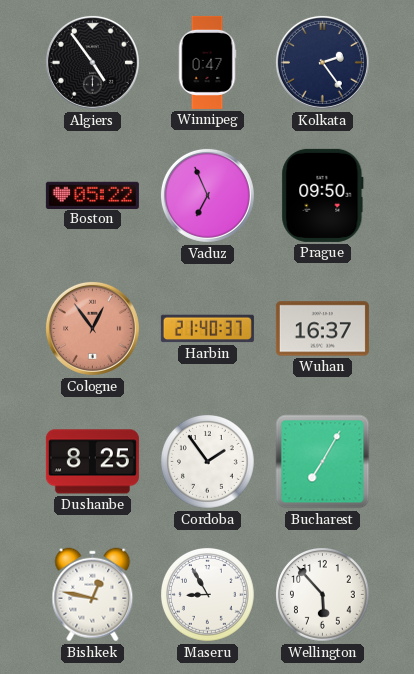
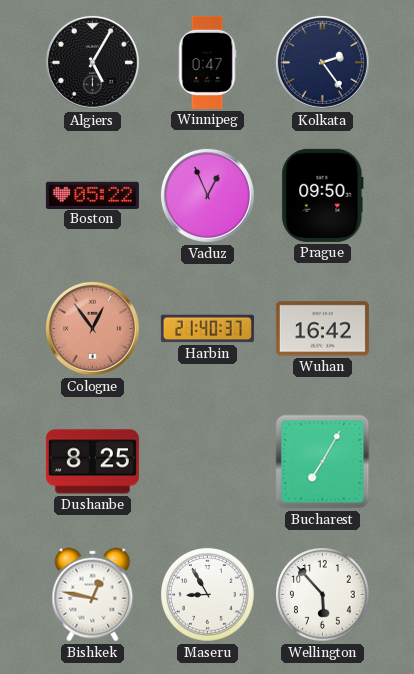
Algiers: 4:54 -> 5:05 (92, 62)
Vaduz: 6:56 -> 12:56 (207, 195)
Wuhan: 16:37 -> 16:42 (322, 329)
Cordoba: 1:54 -> none (208, 462)
